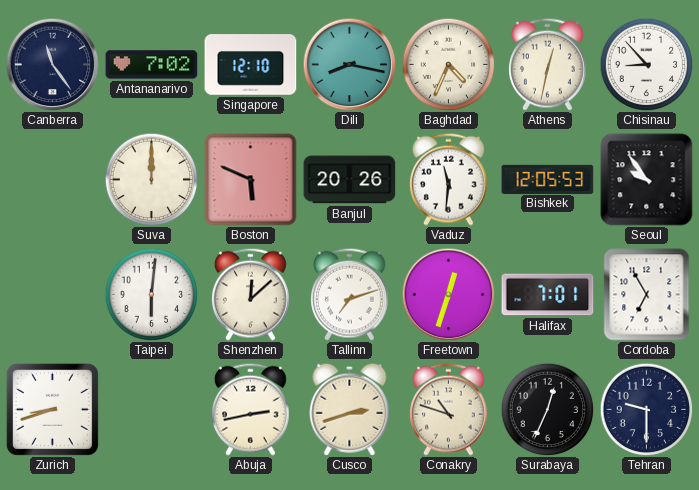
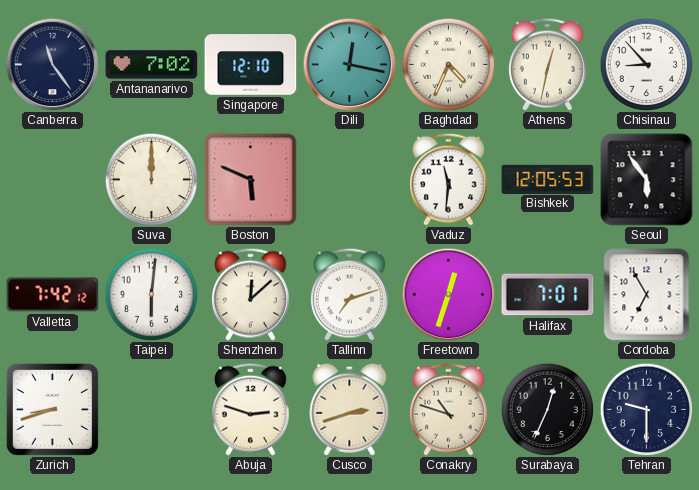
Dili: 8:17 -> 12:17 (349, 64)
Banjul: 20:26 -> none (350, 180)
Seoul: 9:54 -> 5:54 (647, 180)
Valletta: none -> 7:42 (53, 295)
Abuja: 2:43 -> 2:48 (251, 409)
